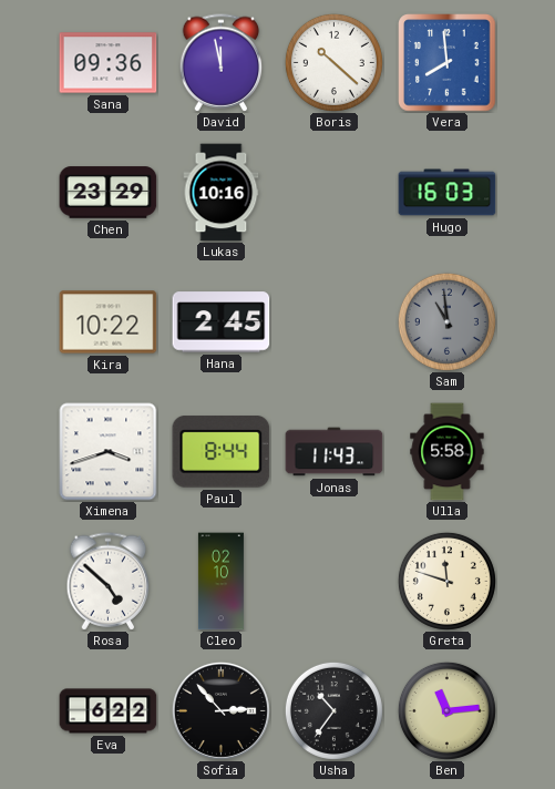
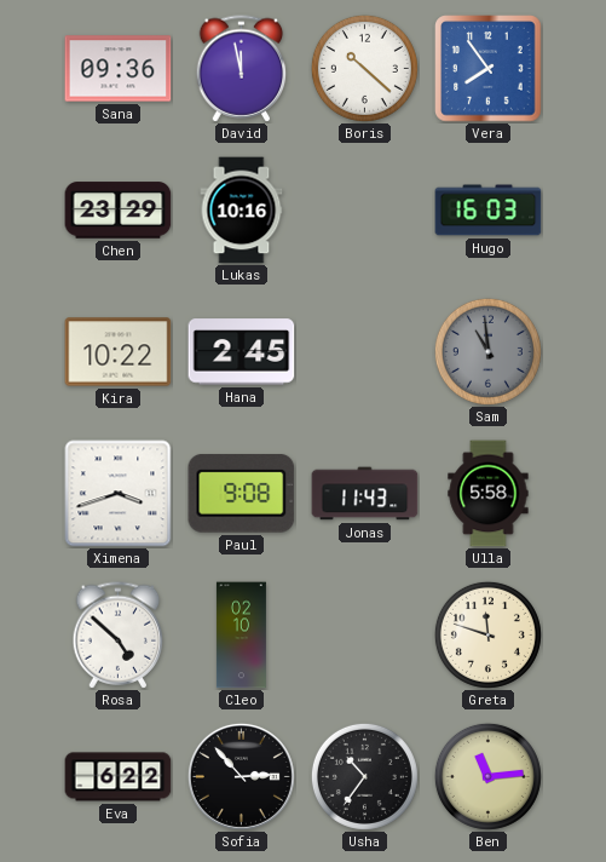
Vera: 7:59 -> 7:54 (489, 69)
Paul: 8:44 -> 9:08 (242, 494)
